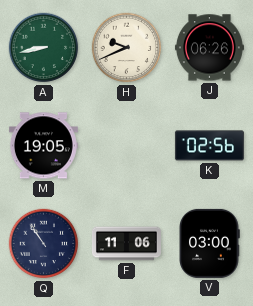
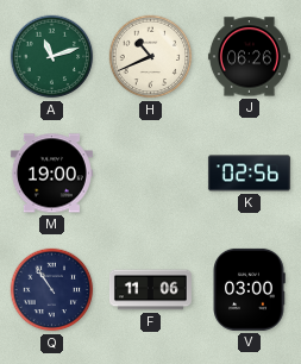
A: 8:43 -> 11:12 (52, 57)
H: 9:41 -> 10:41 (151, 57)
M: 19:05 -> 19:00 (51, 174)
